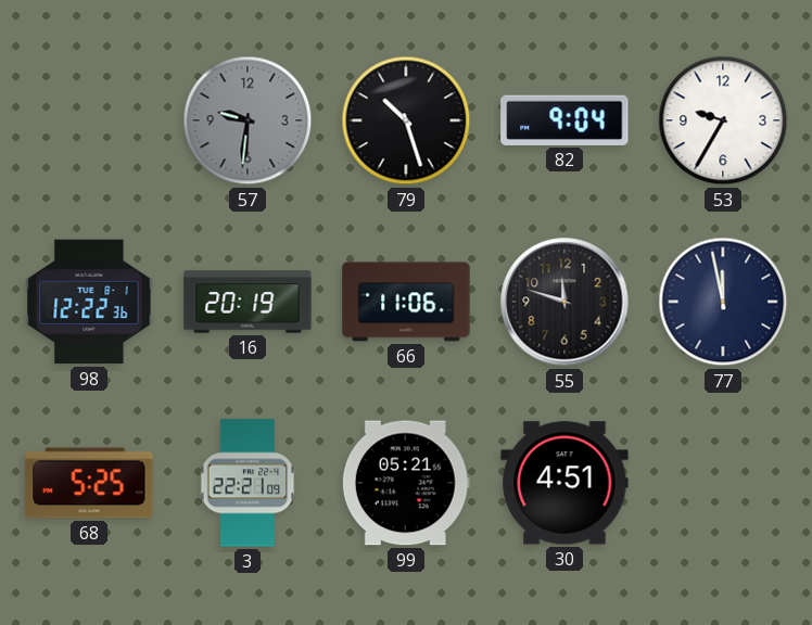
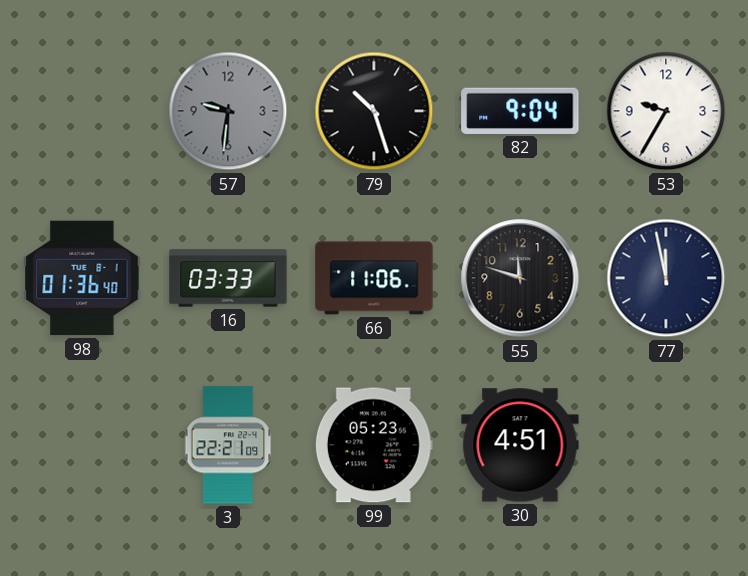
98: 12:22 -> 01:36 (82, 278)
16: 20:19 -> 03:33 (228, 278)
68: 5:25 -> none (89, 483)
99: 05:21 -> 05:23 (374, 445)
